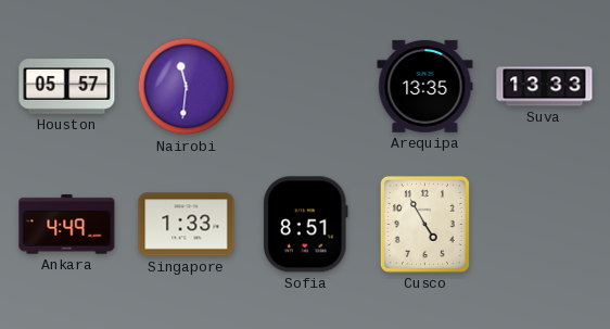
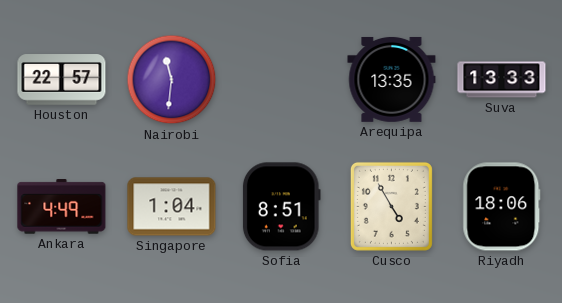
Houston: 05:57 -> 22:57 (62, 80)
Singapore: 1:33 -> 1:04 (172, 207)
Riyadh: none -> 18:06 (502, 207)
